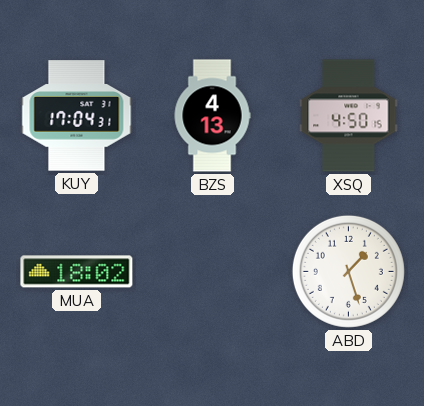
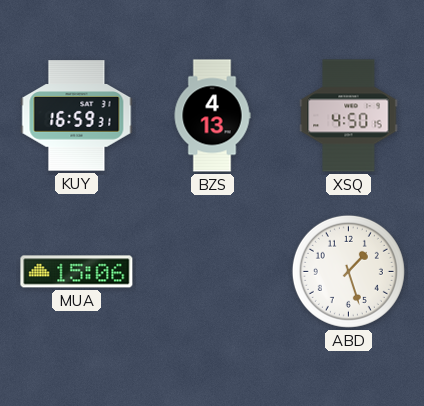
KUY: 17:04 -> 16:59 (77, 116)
MUA: 18:02 -> 15:06 (77, 272)
